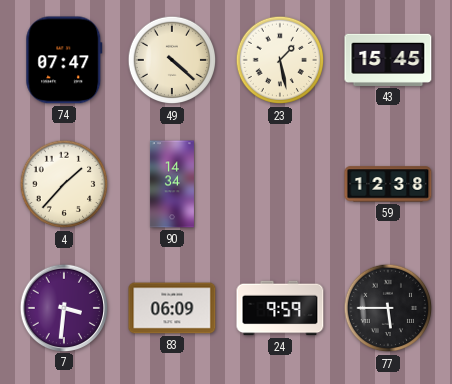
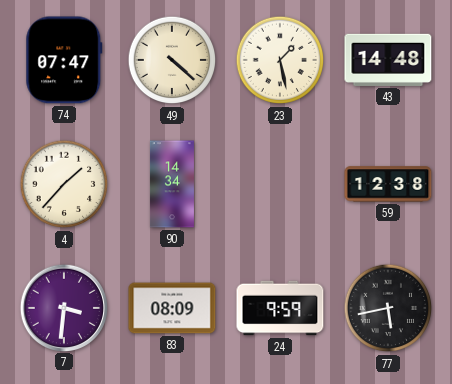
43: 15:45 -> 14:48 (388, 60)
83: 06:09 -> 08:09 (172, 308)
77: 5:45 -> 5:43 (388, 308)
